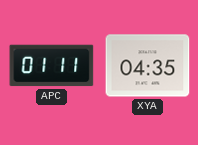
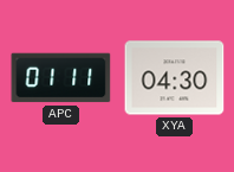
XYA: 04:35 -> 04:30 (175, 78)
